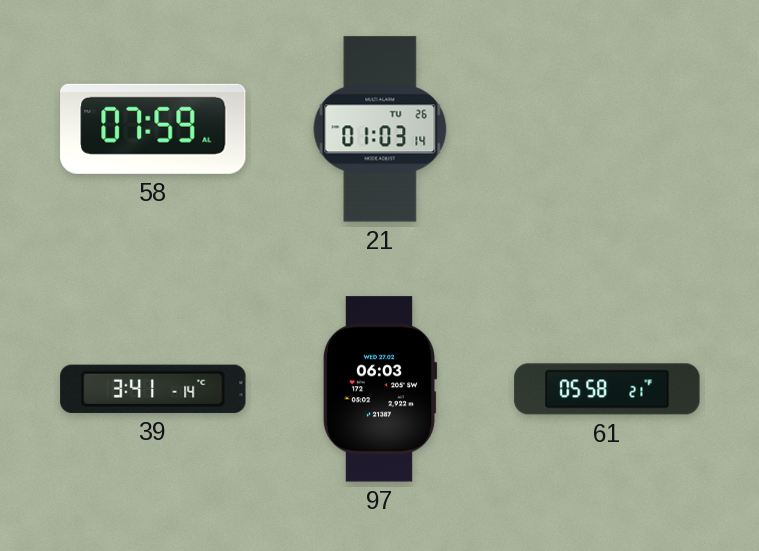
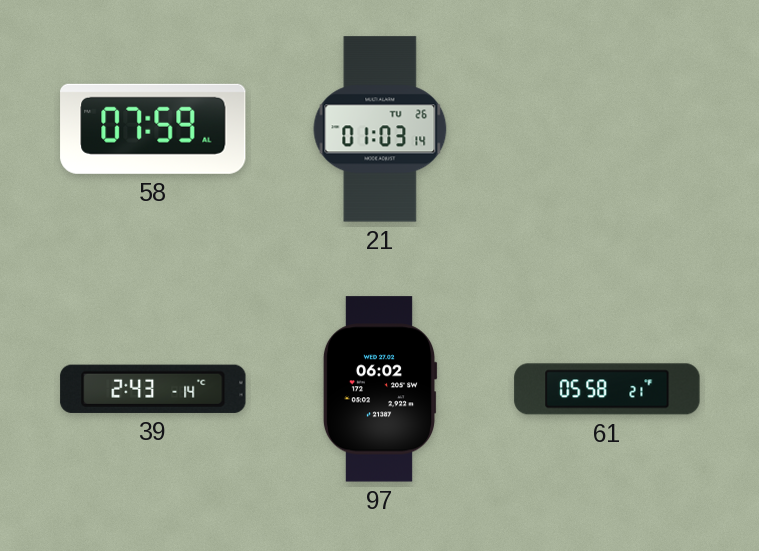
39: 3:41 -> 2:43 (153, 389)
97: 06:03 -> 06:02 (380, 389)
